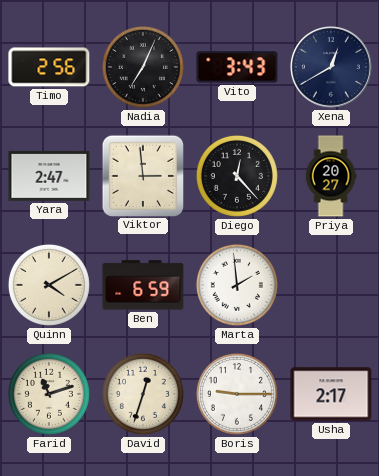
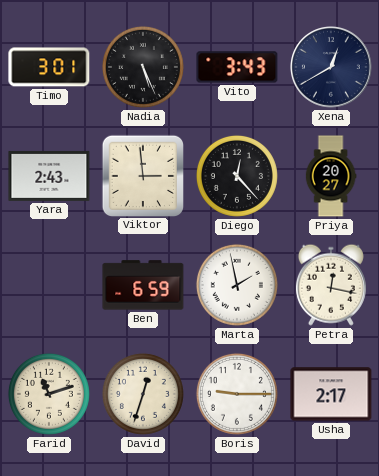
Timo: 2:56 -> 3:01 (49, 67)
Nadia: 7:04 -> 5:26 (143, 67)
Yara: 2:47 -> 2:43 (49, 176)
Quinn: 4:10 -> none (49, 285)
Marta: 1:59 -> 1:58 (237, 285)
Petra: none -> 12:17 (331, 285)
